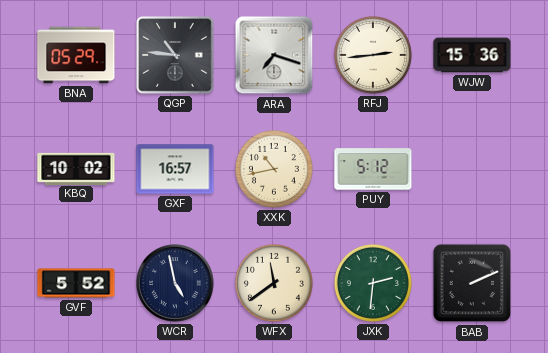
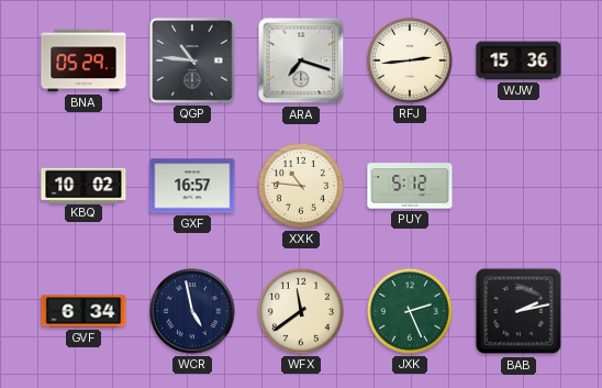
XXK: 10:43 -> 10:46 (301, 186)
GVF: 5:52 -> 6:34 (83, 311)
JXK: 2:31 -> 2:26 (410, 311)
BAB: 2:11 -> 2:13 (519, 311)
